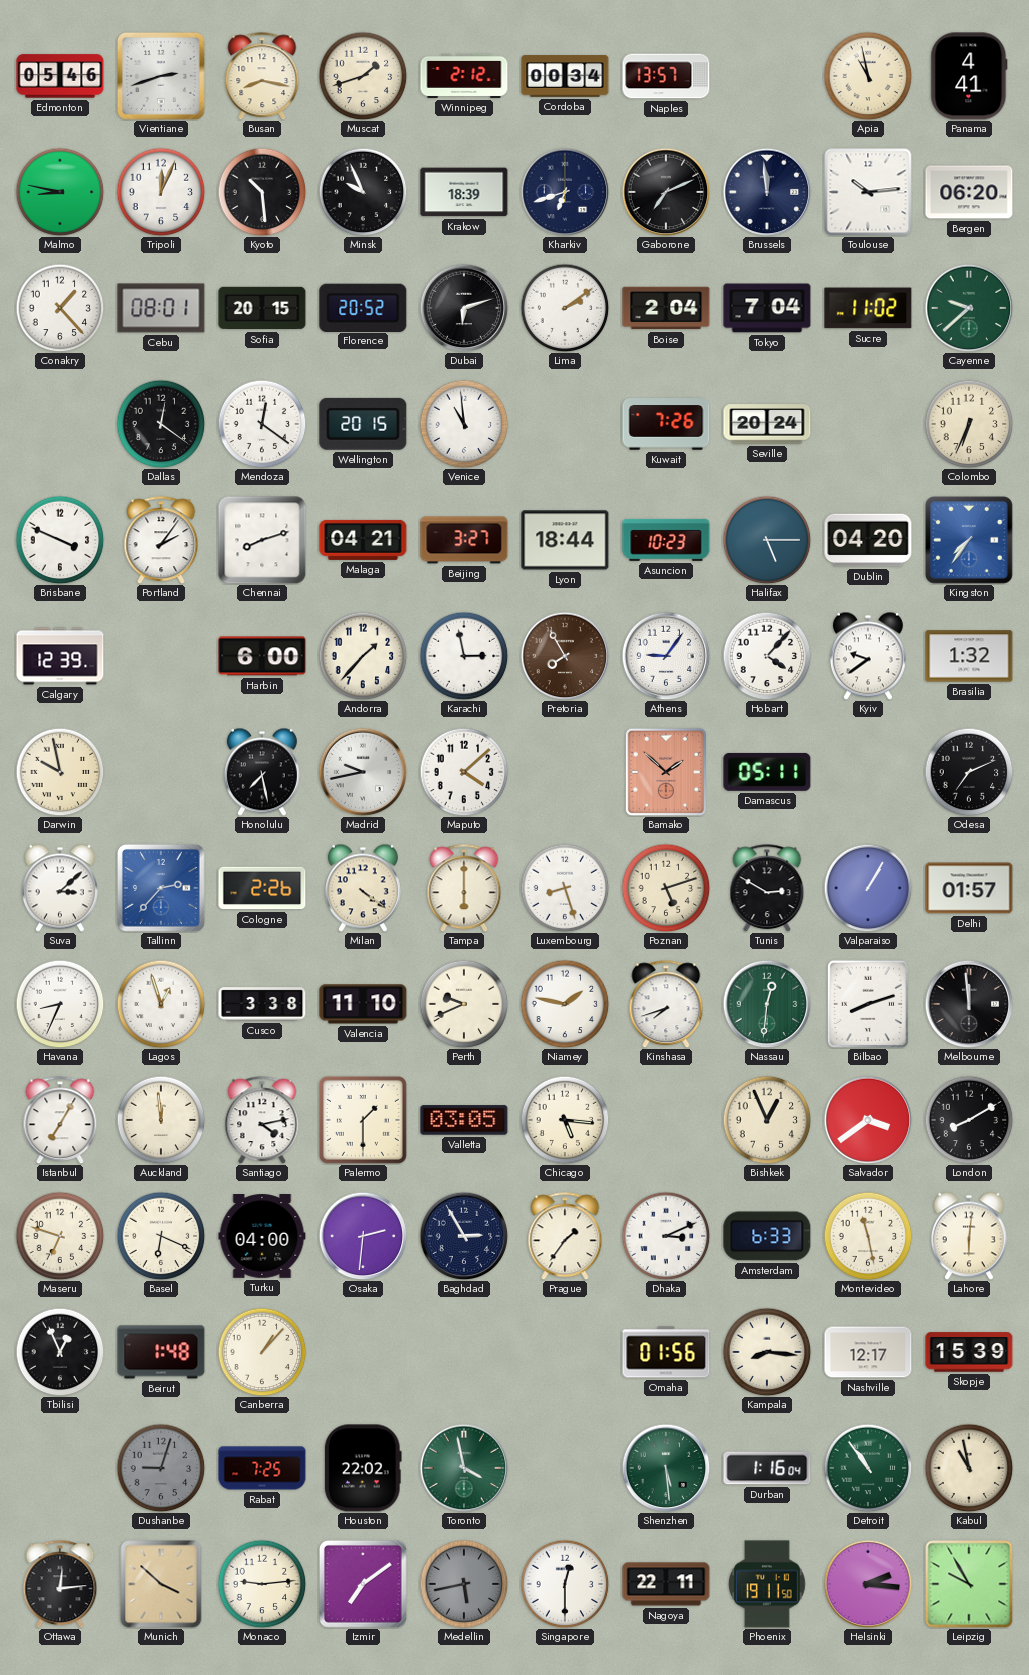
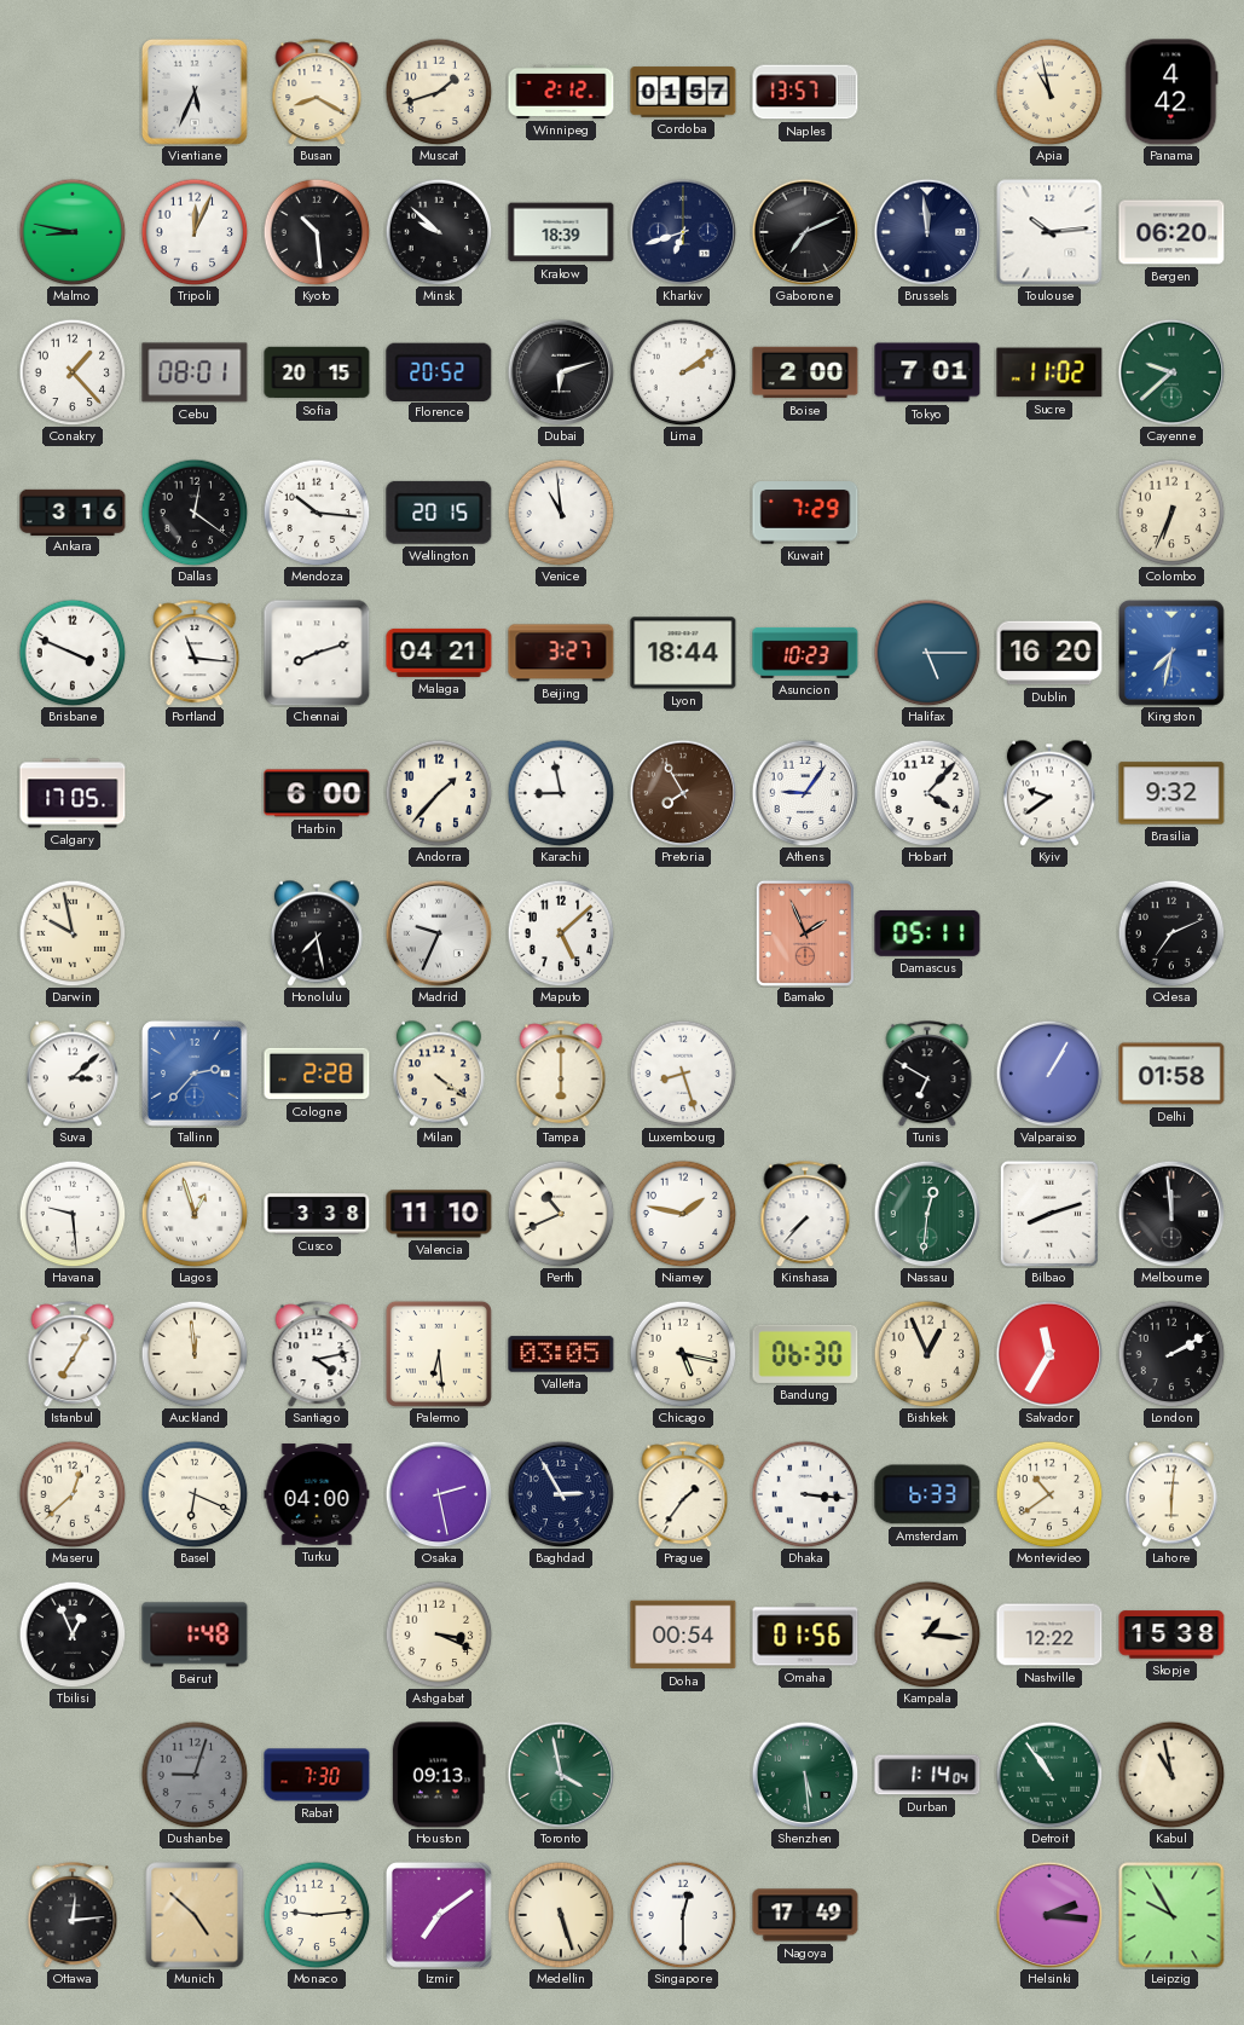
Edmonton: 05:46 -> none (60, 76)
Vientiane: 2:42 -> 5:34 (195, 92)
Busan: 8:17 -> 8:20 (317, 92)
Cordoba: 00:34 -> 01:57 (683, 92)
Panama: 4:41 -> 4:42 (1171, 92)
Minsk: 9:56 -> 9:52 (439, 232)
Boise: 2:04 -> 2:00 (805, 372)
Tokyo: 7:04 -> 7:01 (927, 372)
Ankara: none -> 3:16 (73, 511)
Mendoza: 12:21 -> 10:16 (317, 513)
Kuwait: 7:26 -> 7:29 (805, 513)
Seville: 20:24 -> none (767, 424)
Portland: 2:06 -> 11:16 (195, 653)
Dublin: 04:20 -> 16:20 (1049, 653)
Kingston: 7:36 -> 7:32 (1171, 653)
Calgary: 12:39 -> 17:05 (73, 793)
Karachi: 2:58 -> 8:58 (561, 793)
Brasilia: 1:32 -> 9:32 (1171, 793)
Madrid: 9:43 -> 9:34 (439, 933)
Maputo: 4:08 -> 5:08 (561, 933)
Bamako: 1:52 -> 1:56 (805, 933)
Cologne: 2:26 -> 2:28 (317, 1074)
Poznan: 5:12 -> none (666, 888)
Tunis: 2:50 -> 6:50 (927, 1074)
Delhi: 01:57 -> 01:58 (1171, 1074)
Havana: 8:34 -> 9:29 (73, 1214)
Perth: 9:41 -> 10:41 (561, 1214)
Kinshasa: 7:42 -> 7:37 (805, 1214)
Palermo: 1:30 -> 6:29 (439, 1354)
Chicago: 5:16 -> 5:17 (683, 1354)
Bandung: none -> 06:30 (805, 1354)
Salvador: 3:39 -> 11:35 (1049, 1354)
London: 8:10 -> 2:10 (1171, 1354)
Maseru: 6:48 -> 12:38 (73, 1494)
Osaka: 2:31 -> 2:28 (439, 1494)
Dhaka: 3:11 -> 3:16 (805, 1494)
Montevideo: 11:28 -> 10:39 (1049, 1494)
Canberra: 1:07 -> none (262, 1352)
Ashgabat: none -> 3:19 (439, 1635)
Doha: none -> 00:54 (683, 1635)
Kampala: 8:16 -> 1:16 (927, 1635)
Nashville: 12:17 -> 12:22 (1049, 1635)
Skopje: 15:39 -> 15:38 (1171, 1635)
Rabat: 7:25 -> 7:30 (317, 1775)
Houston: 22:02 -> 09:13 (439, 1775)
Durban: 1:16 -> 1:14 (927, 1775)
Munich: 3:52 -> 4:52 (195, 1915)
Medellin: 5:43 -> 5:27 (561, 1915)
Medellin dial: grey -> cream (561, 1915)
Nagoya: 22:11 -> 17:49 (805, 1915)
Phoenix: 19:11 -> none (767, 1584)
